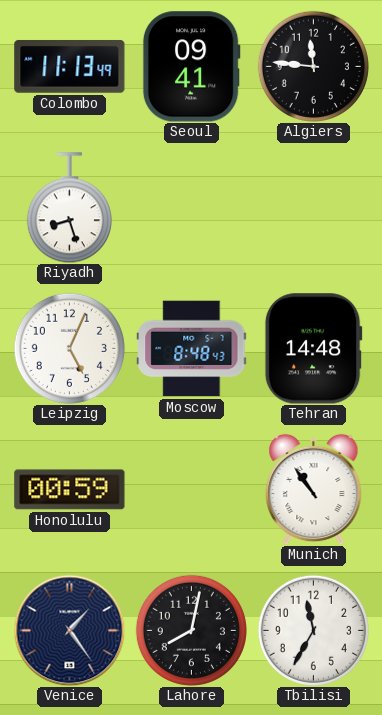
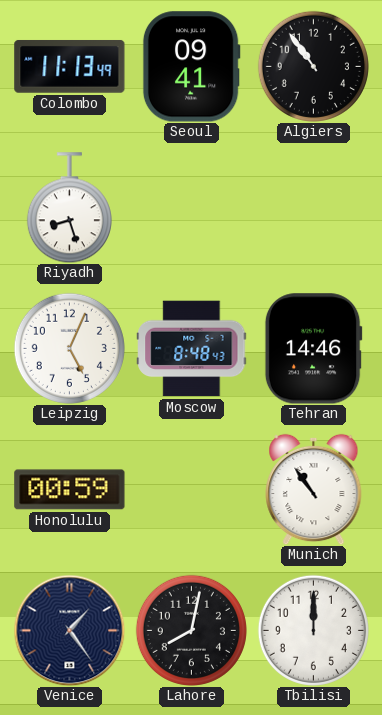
Algiers: 11:46 -> 10:54 (313, 66)
Tehran: 14:48 -> 14:46 (313, 349)
Tbilisi: 11:35 -> 12:00 (313, 630)
